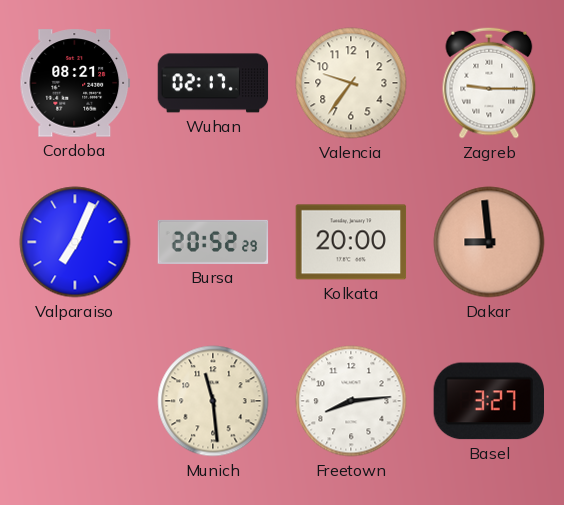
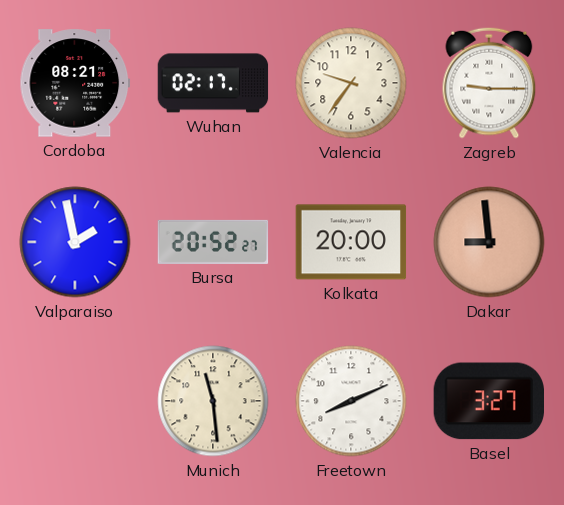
Valparaiso: 7:04 -> 1:58 (75, 242)
Bursa: 20:52:29 -> 20:52:27 (213, 242)
Freetown: 8:14 -> 8:11 (351, 401)
